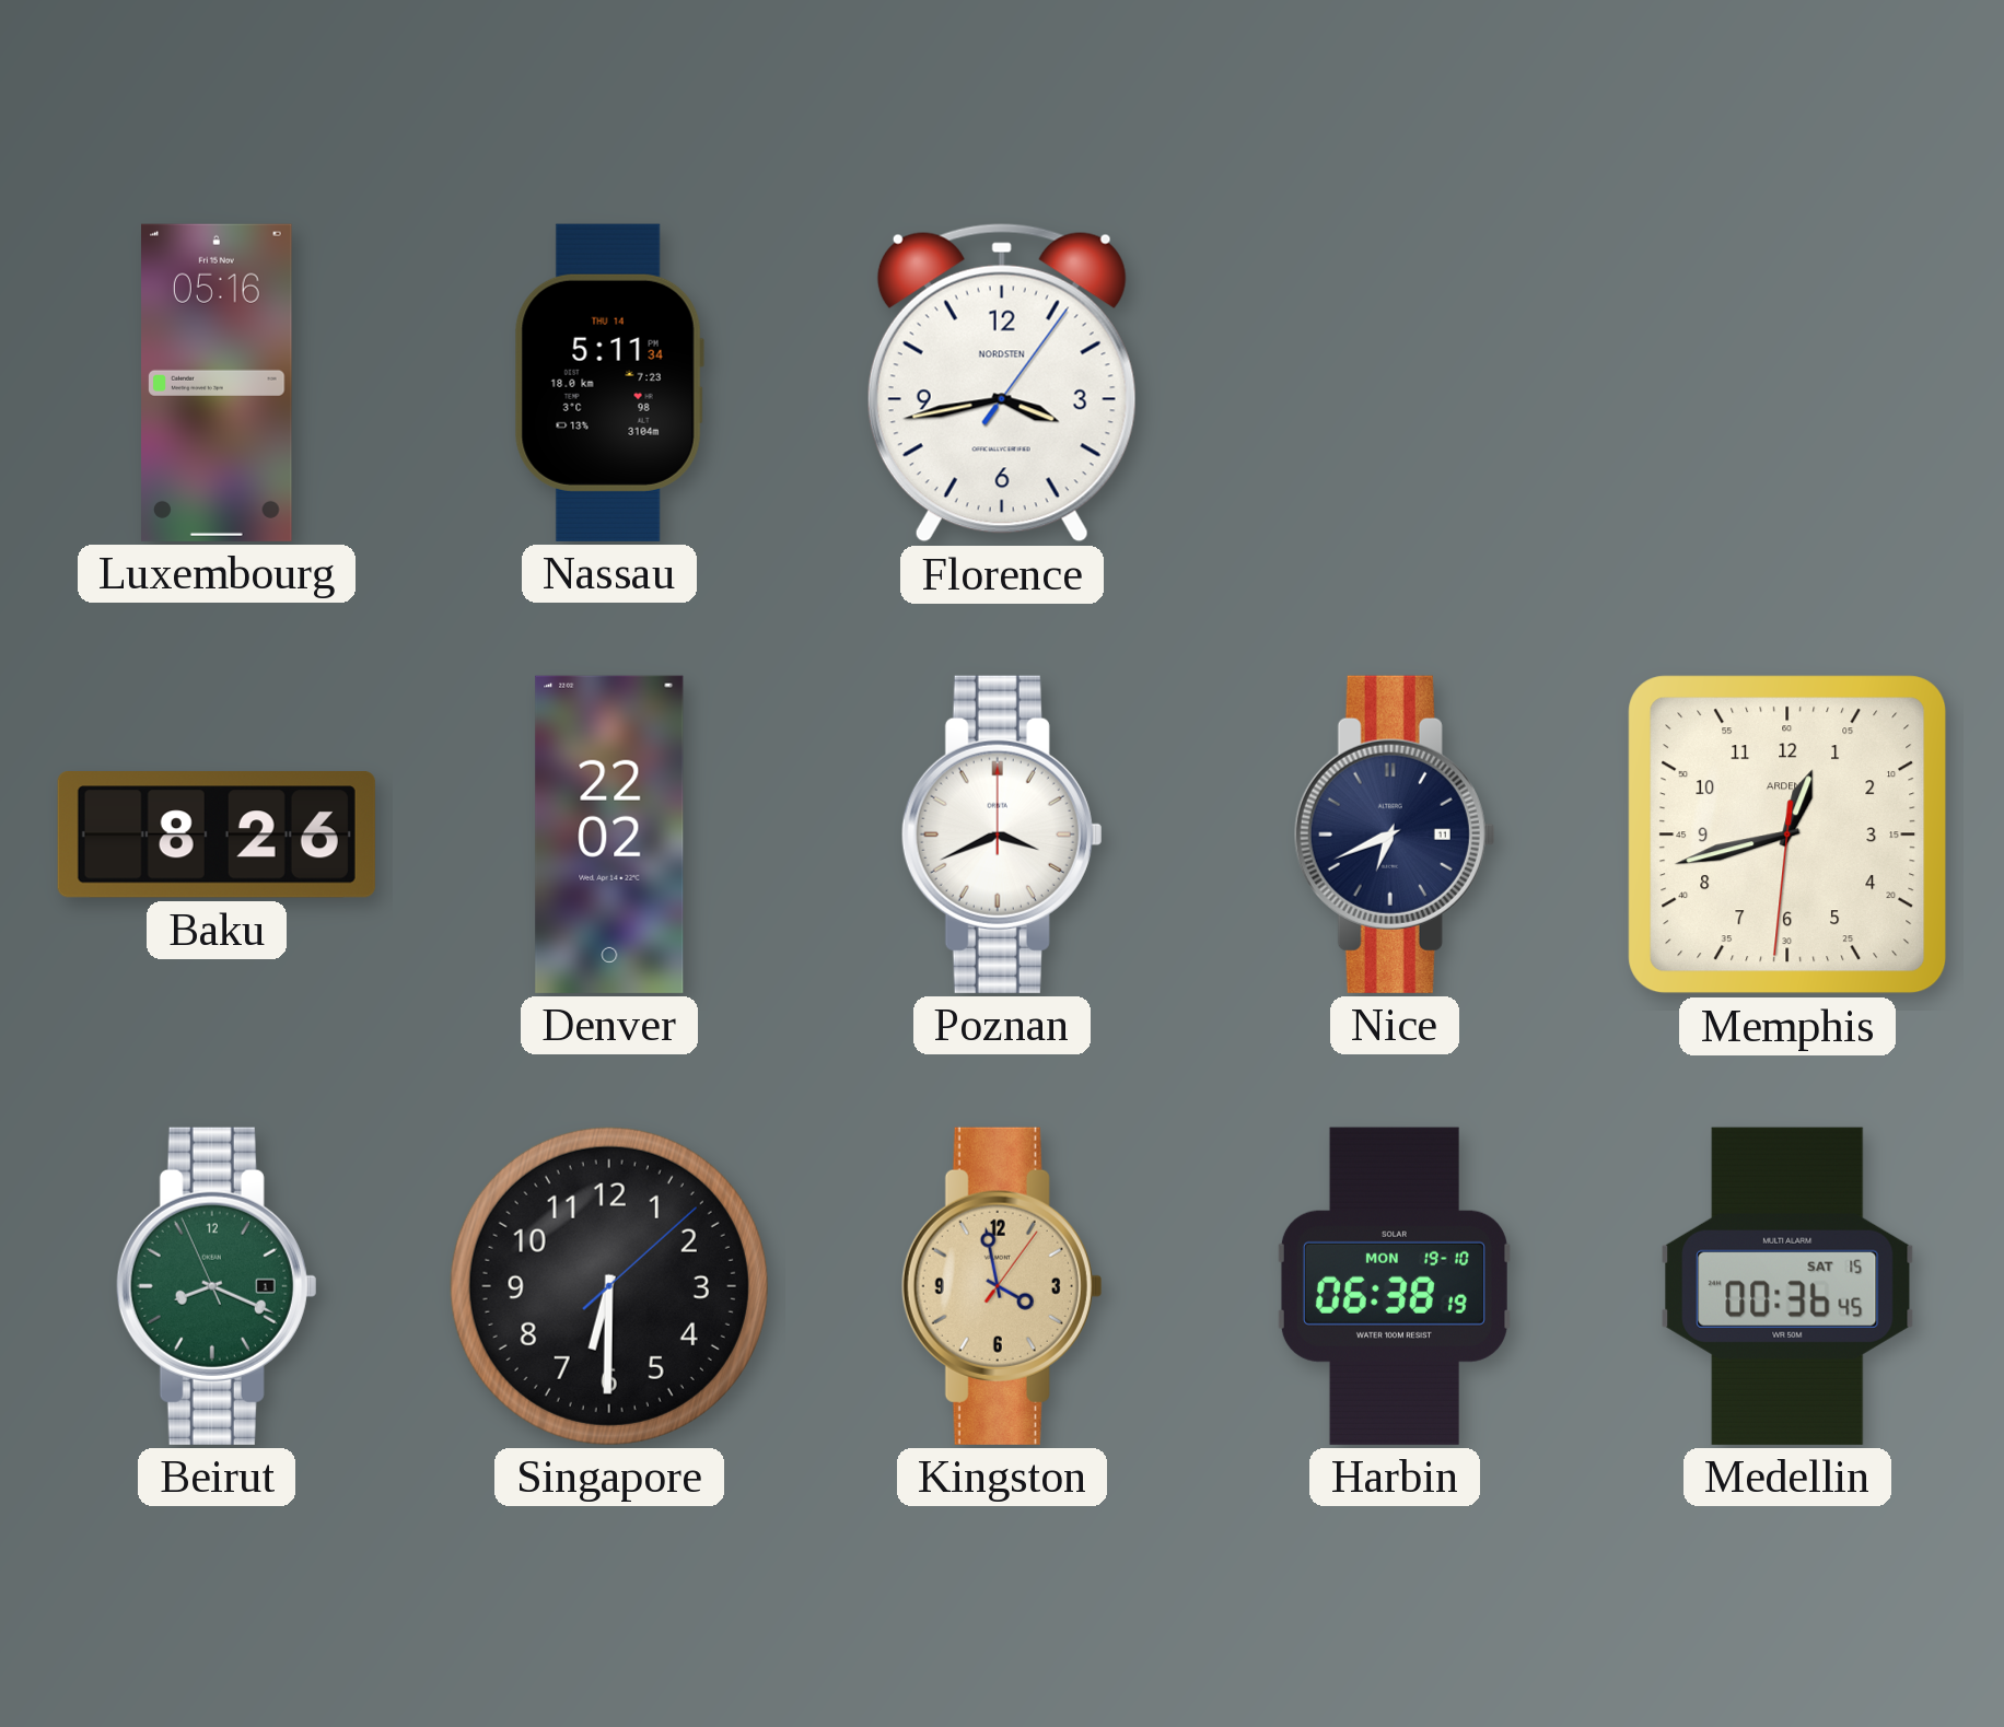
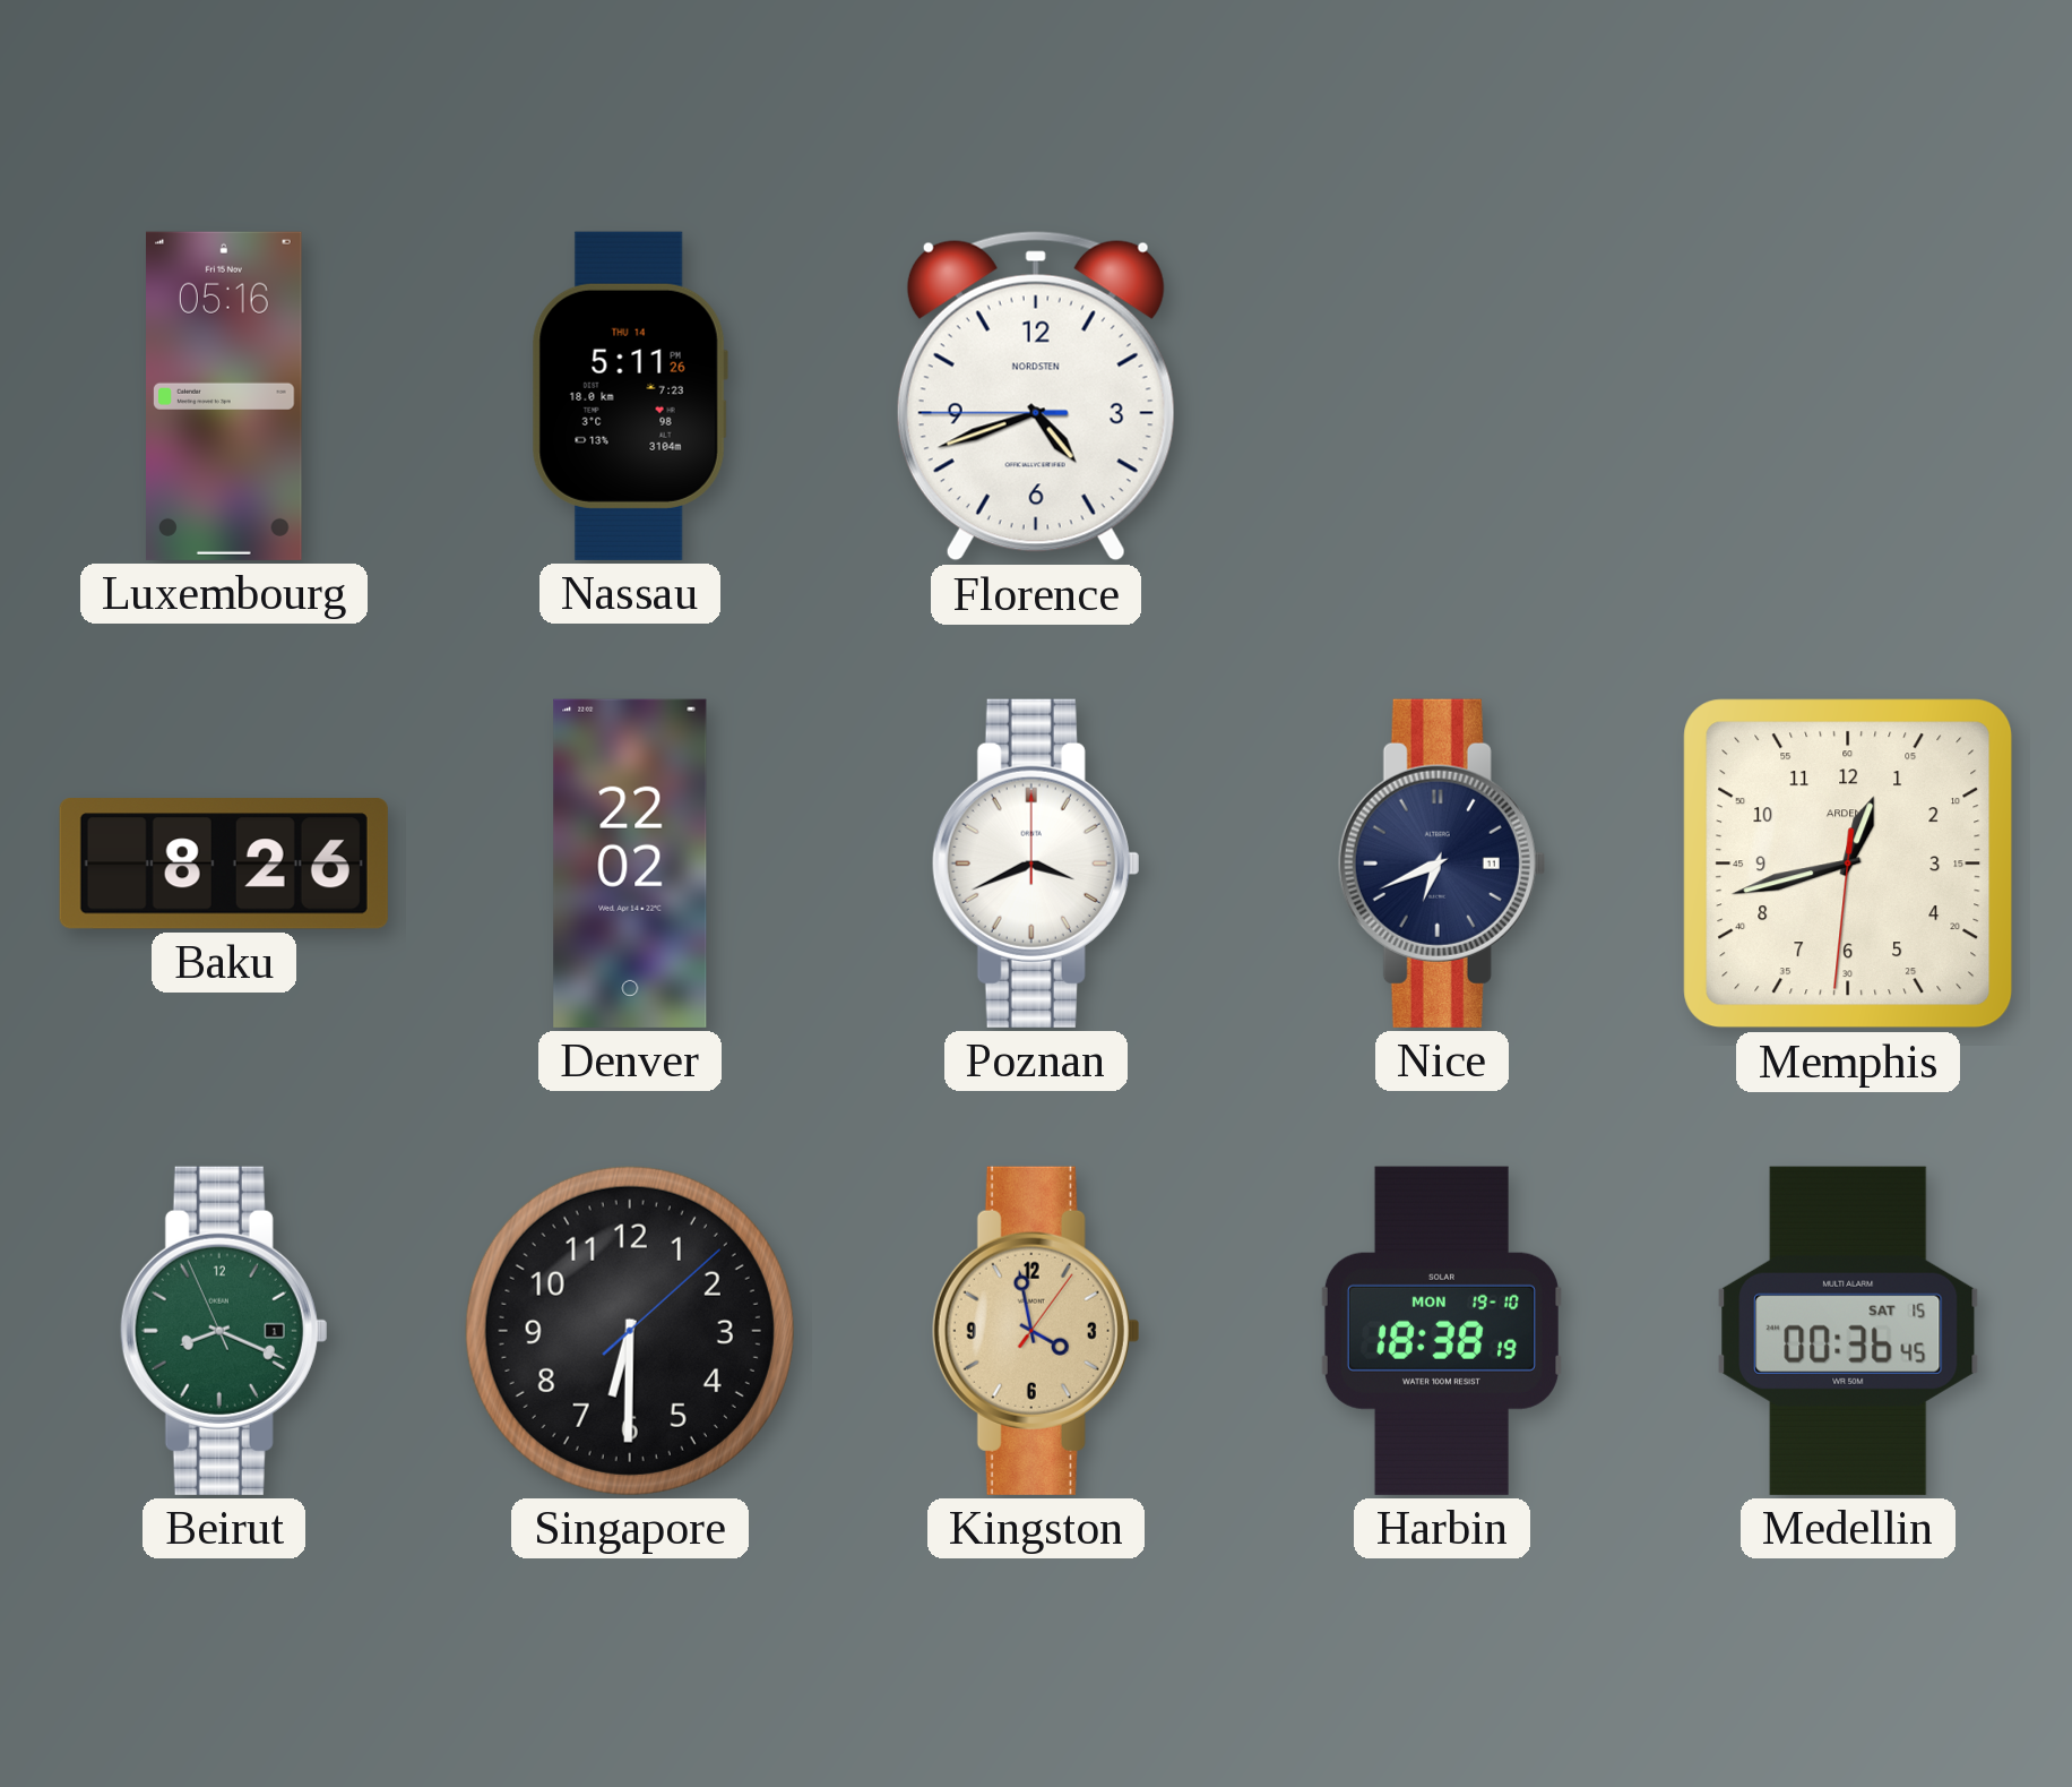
Nassau: 5:11:34 PM -> 5:11:26 PM (630, 396)
Florence: 3:43 -> 4:41 (1036, 396)
Harbin: 06:38 -> 18:38 (1441, 1331)
